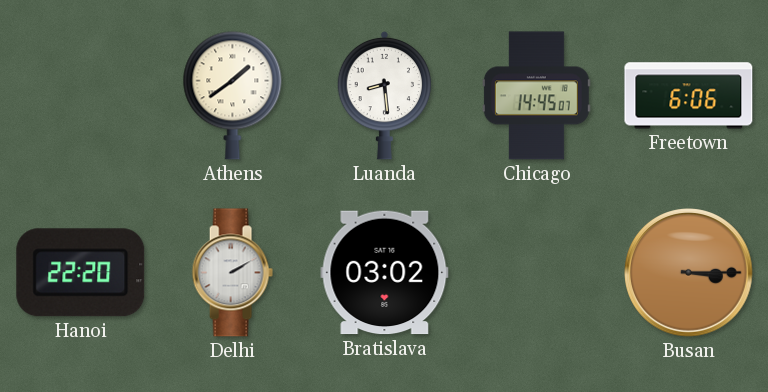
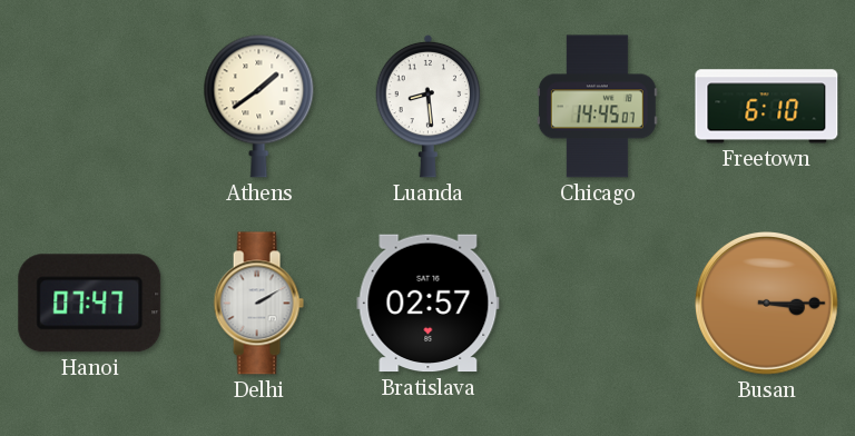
Freetown: 6:06 -> 6:10 (767, 107)
Hanoi: 22:20 -> 07:47 (90, 304)
Bratislava: 03:02 -> 02:57 (429, 304)
